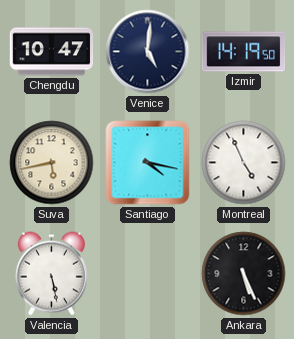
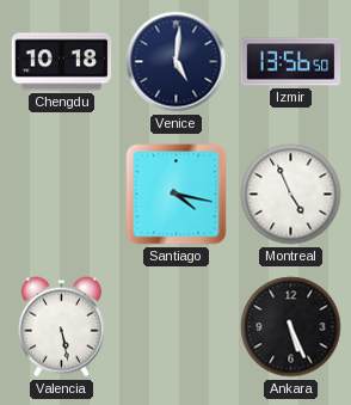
Chengdu: 10:47 -> 10:18 (62, 62)
Izmir: 14:19 -> 13:56 (291, 62)
Suva: 5:43 -> none (52, 163)
